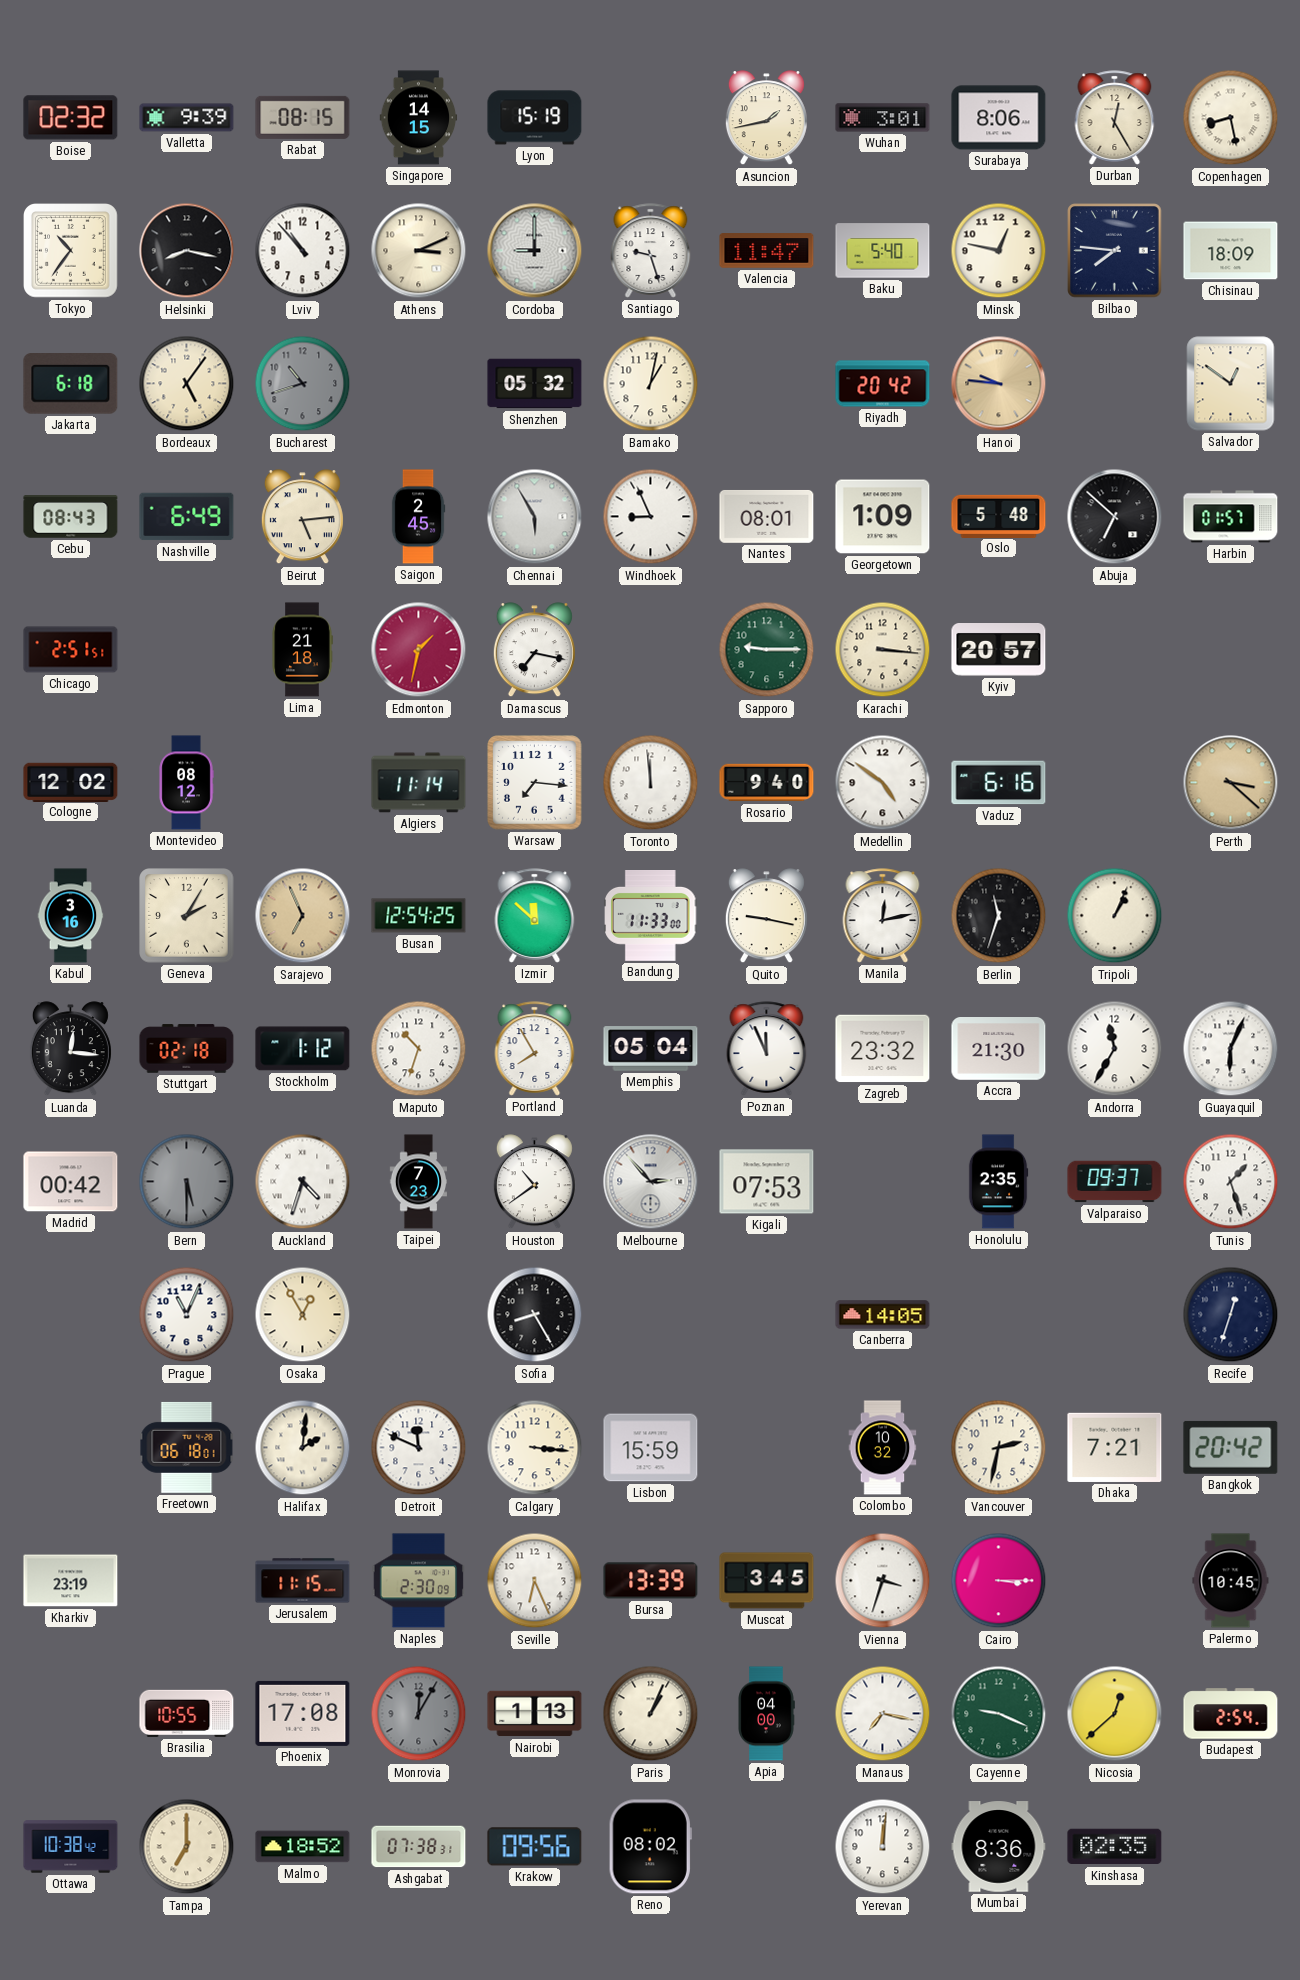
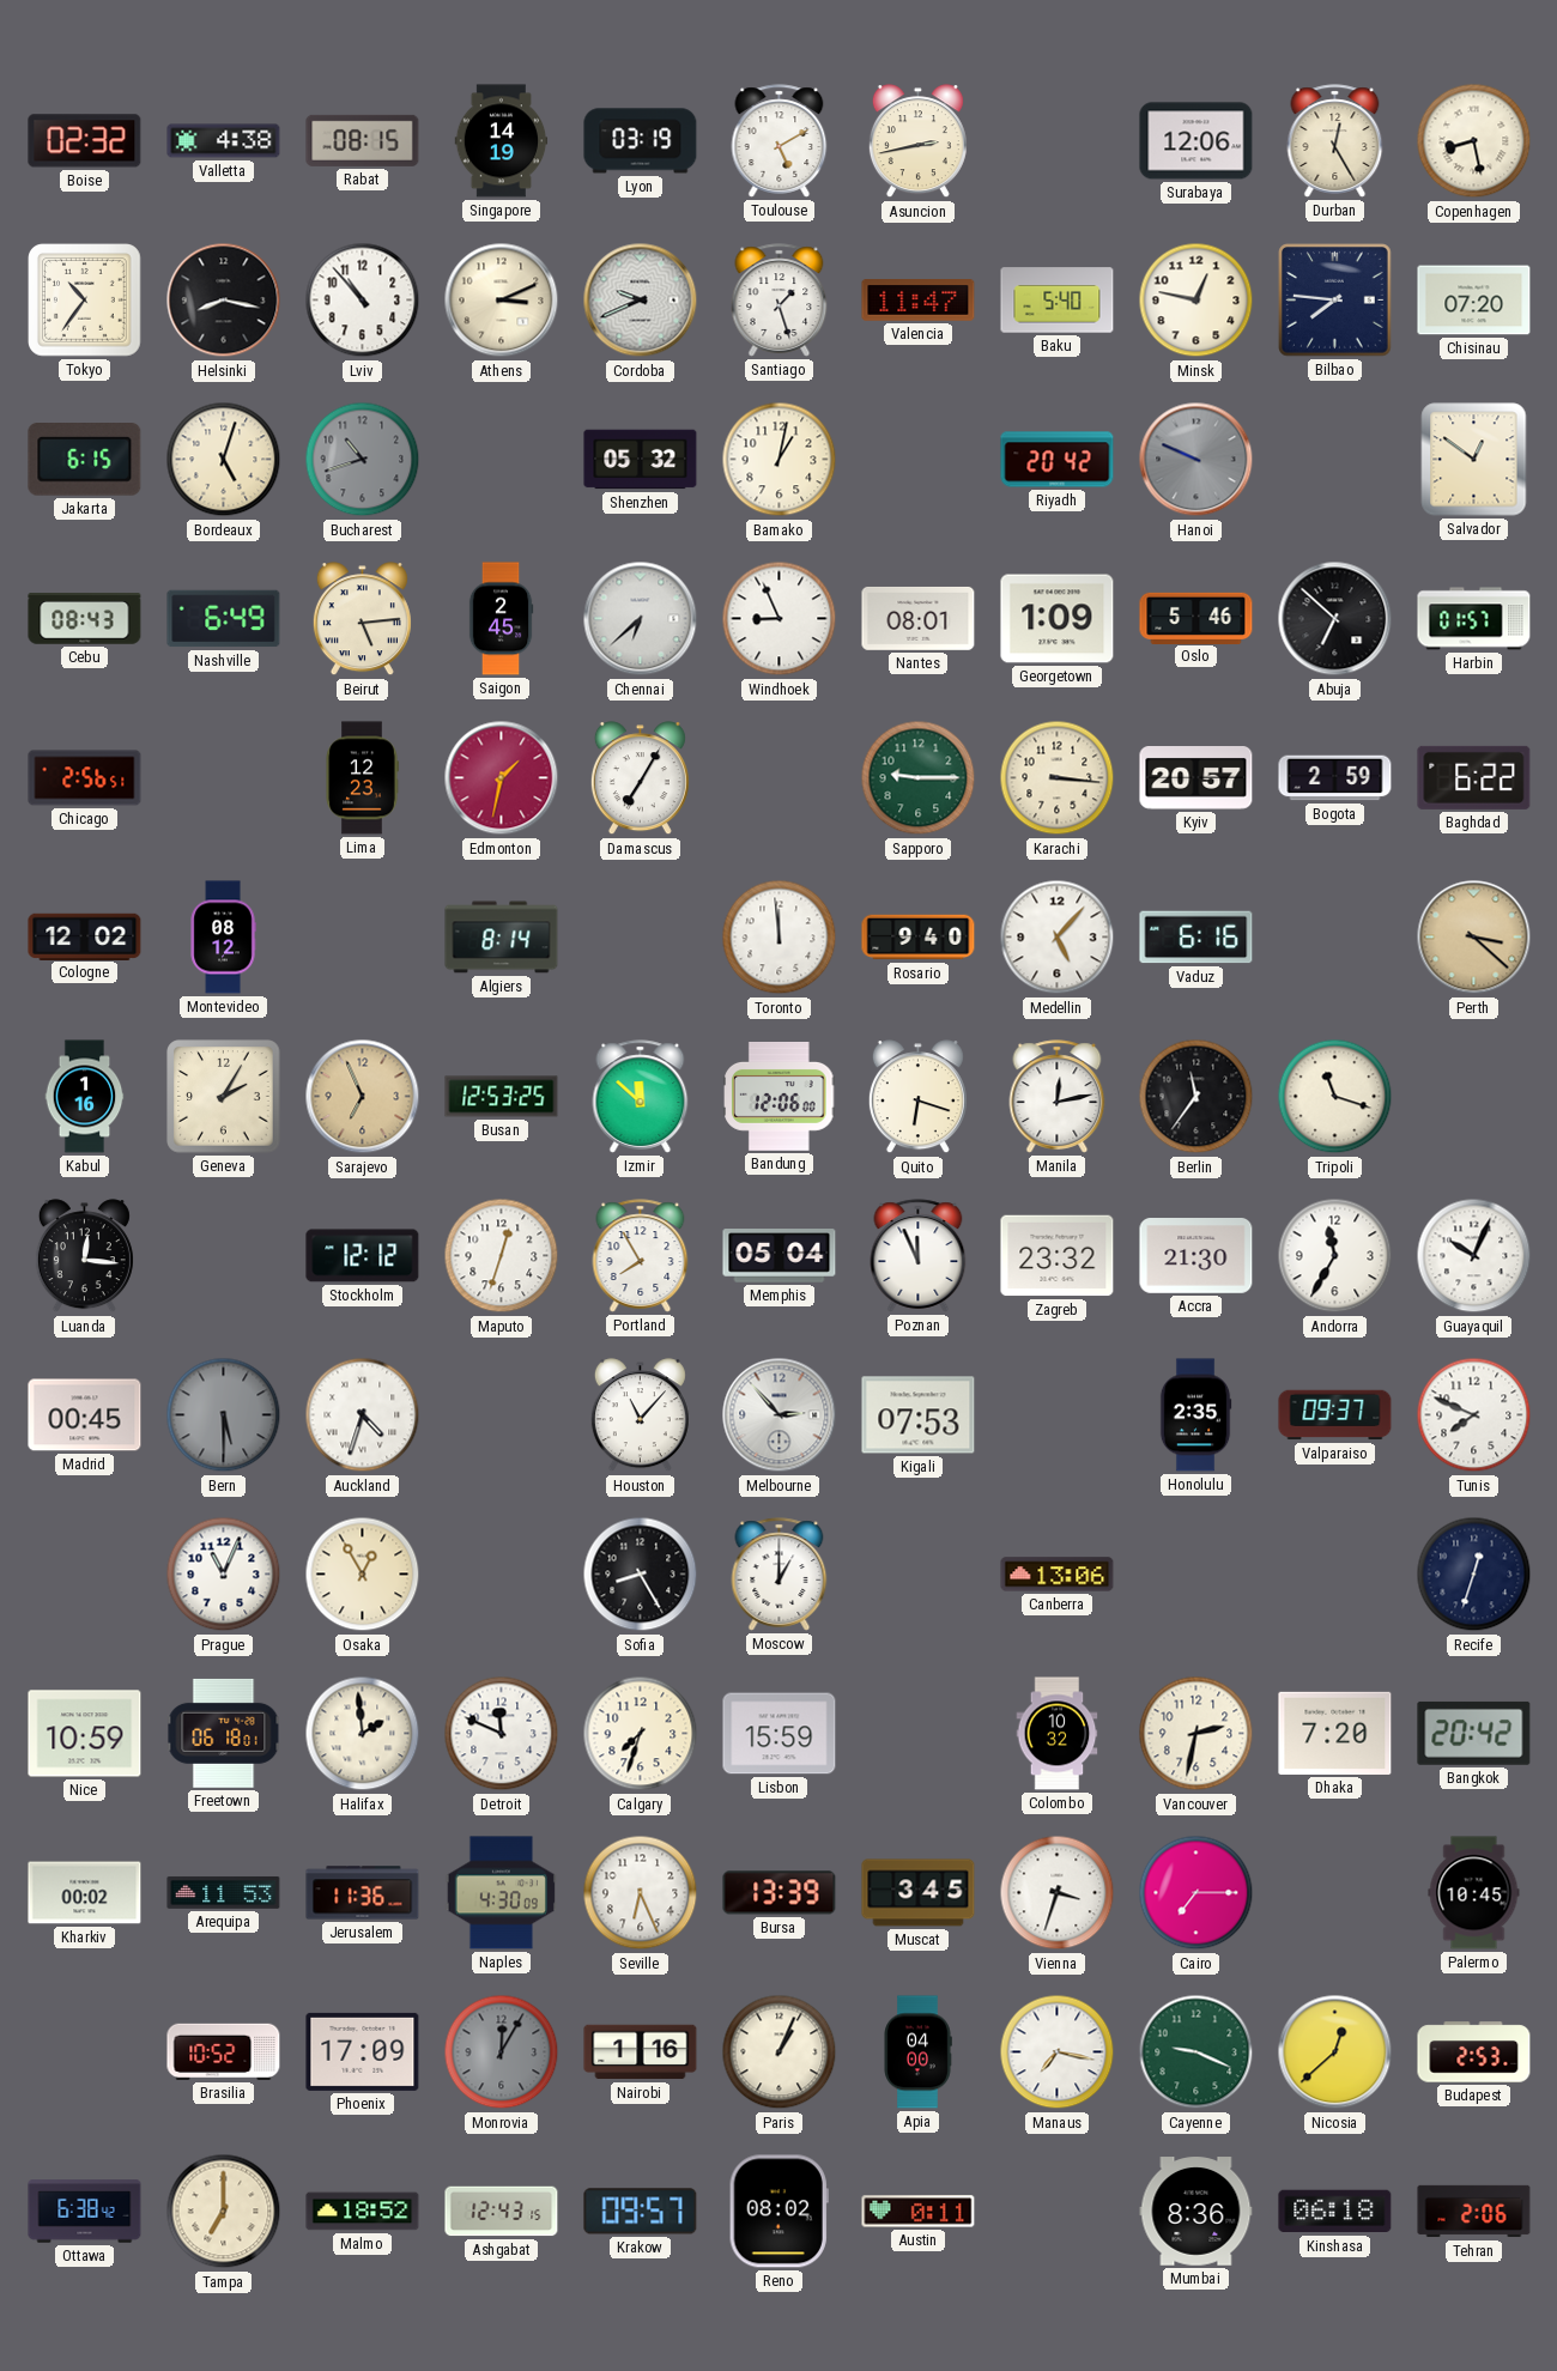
Valletta: 9:39 -> 4:38 (224, 141)
Singapore: 14:15 -> 14:19 (502, 141)
Lyon: 15:19 -> 03:19 (641, 141)
Toulouse: none -> 5:10 (780, 141)
Asuncion: 1:43 -> 2:43 (917, 141)
Wuhan: 3:01 -> none (883, 118)
Surabaya: 8:06 -> 12:06 (1196, 141)
Cordoba: 9:00 -> 9:41 (641, 301)
Santiago: 9:27 -> 1:27 (780, 301)
Chisinau: 18:09 -> 07:20 (1474, 301)
Jakarta: 6:18 -> 6:15 (85, 460)
Bordeaux: 5:06 -> 5:03 (224, 460)
Hanoi: 9:46 -> 9:49 (1196, 460)
Hanoi dial: champagne -> grey (1196, 460)
Chennai: 5:55 -> 6:38 (641, 619)
Oslo: 5:48 -> 5:46 (1196, 618)
Chicago: 2:51 -> 2:56 (85, 778)
Lima: 21:18 -> 12:23 (362, 778)
Damascus: 7:17 -> 7:05 (640, 778)
Bogota: none -> 2:59 (1335, 778)
Baghdad: none -> 6:22 (1474, 777)
Algiers: 11:14 -> 8:14 (502, 938)
Warsaw: 7:16 -> none (535, 783)
Medellin: 4:51 -> 5:07 (1058, 938)
Kabul: 3:16 -> 1:16 (85, 1097)
Busan: 12:54 -> 12:53 (502, 1097)
Bandung: 11:33 -> 12:06 (780, 1097)
Quito: 9:17 -> 6:18 (917, 1097)
Berlin: 11:33 -> 11:36 (1196, 1097)
Tripoli: 1:04 -> 11:18 (1335, 1097)
Stuttgart: 02:18 -> none (187, 1049)
Stockholm: 1:12 -> 12:12 (363, 1256)
Maputo: 10:33 -> 12:33 (502, 1256)
Guayaquil: 6:04 -> 10:04 (1474, 1256)
Madrid: 00:42 -> 00:45 (85, 1415)
Taipei: 7:23 -> none (418, 1182)
Houston: 10:39 -> 11:07 (640, 1415)
Tunis: 1:27 -> 7:49 (1474, 1415)
Moscow: none -> 1:00 (780, 1575)
Canberra: 14:05 -> 13:06 (1058, 1575)
Nice: none -> 10:59 (85, 1734)
Halifax: 2:01 -> 1:59 (363, 1734)
Calgary: 3:16 -> 7:33 (641, 1734)
Dhaka: 7:21 -> 7:20 (1335, 1733)
Kharkiv: 23:19 -> 00:02 (85, 1893)
Arequipa: none -> 11:53 (224, 1893)
Jerusalem: 11:15 -> 11:36 (363, 1893)
Naples: 2:30 -> 4:30 (501, 1893)
Cairo: 3:15 -> 7:15 (1196, 1893)
Brasilia: 10:55 -> 10:52 (224, 2051)
Phoenix: 17:08 -> 17:09 (363, 2051)
Nairobi: 1:13 -> 1:16 (641, 2052)
Budapest: 2:54 -> 2:53 (1474, 2052)
Ottawa: 10:38 -> 6:38 (85, 2212)
Ashgabat: 07:38 -> 12:43 (502, 2212)
Krakow: 09:56 -> 09:57 (641, 2212)
Austin: none -> 0:11 (919, 2212)
Yerevan: 12:01 -> none (883, 1847)
Kinshasa: 02:35 -> 06:18 (1335, 2212)
Tehran: none -> 2:06 (1474, 2212)
